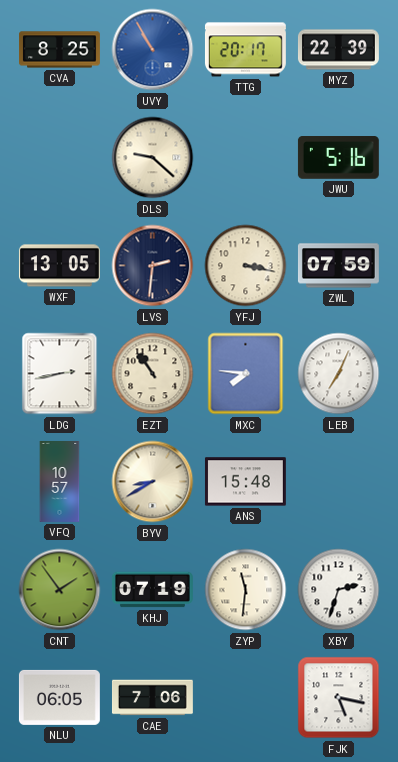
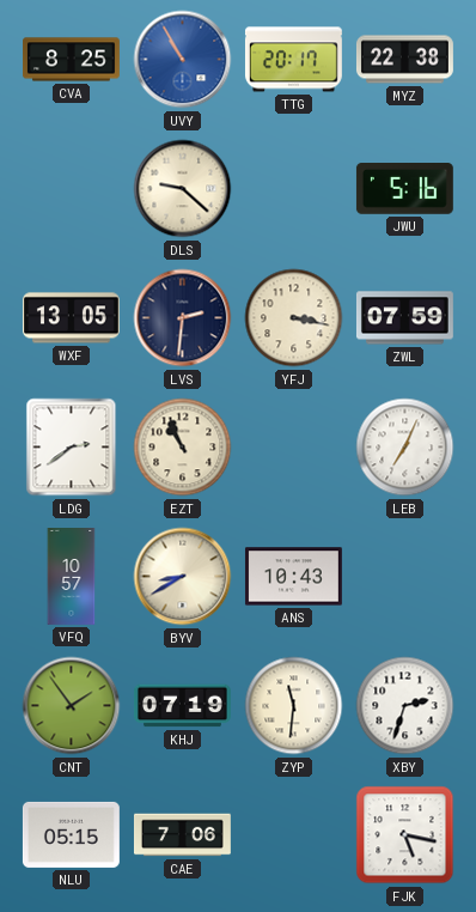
MYZ: 22:39 -> 22:38 (404, 60)
LDG: 2:43 -> 2:39 (72, 448)
EZT: 10:54 -> 10:56 (183, 448)
MXC: 7:46 -> none (246, 374)
ANS: 15:48 -> 10:43 (293, 577)
NLU: 06:05 -> 05:15 (71, 834)
